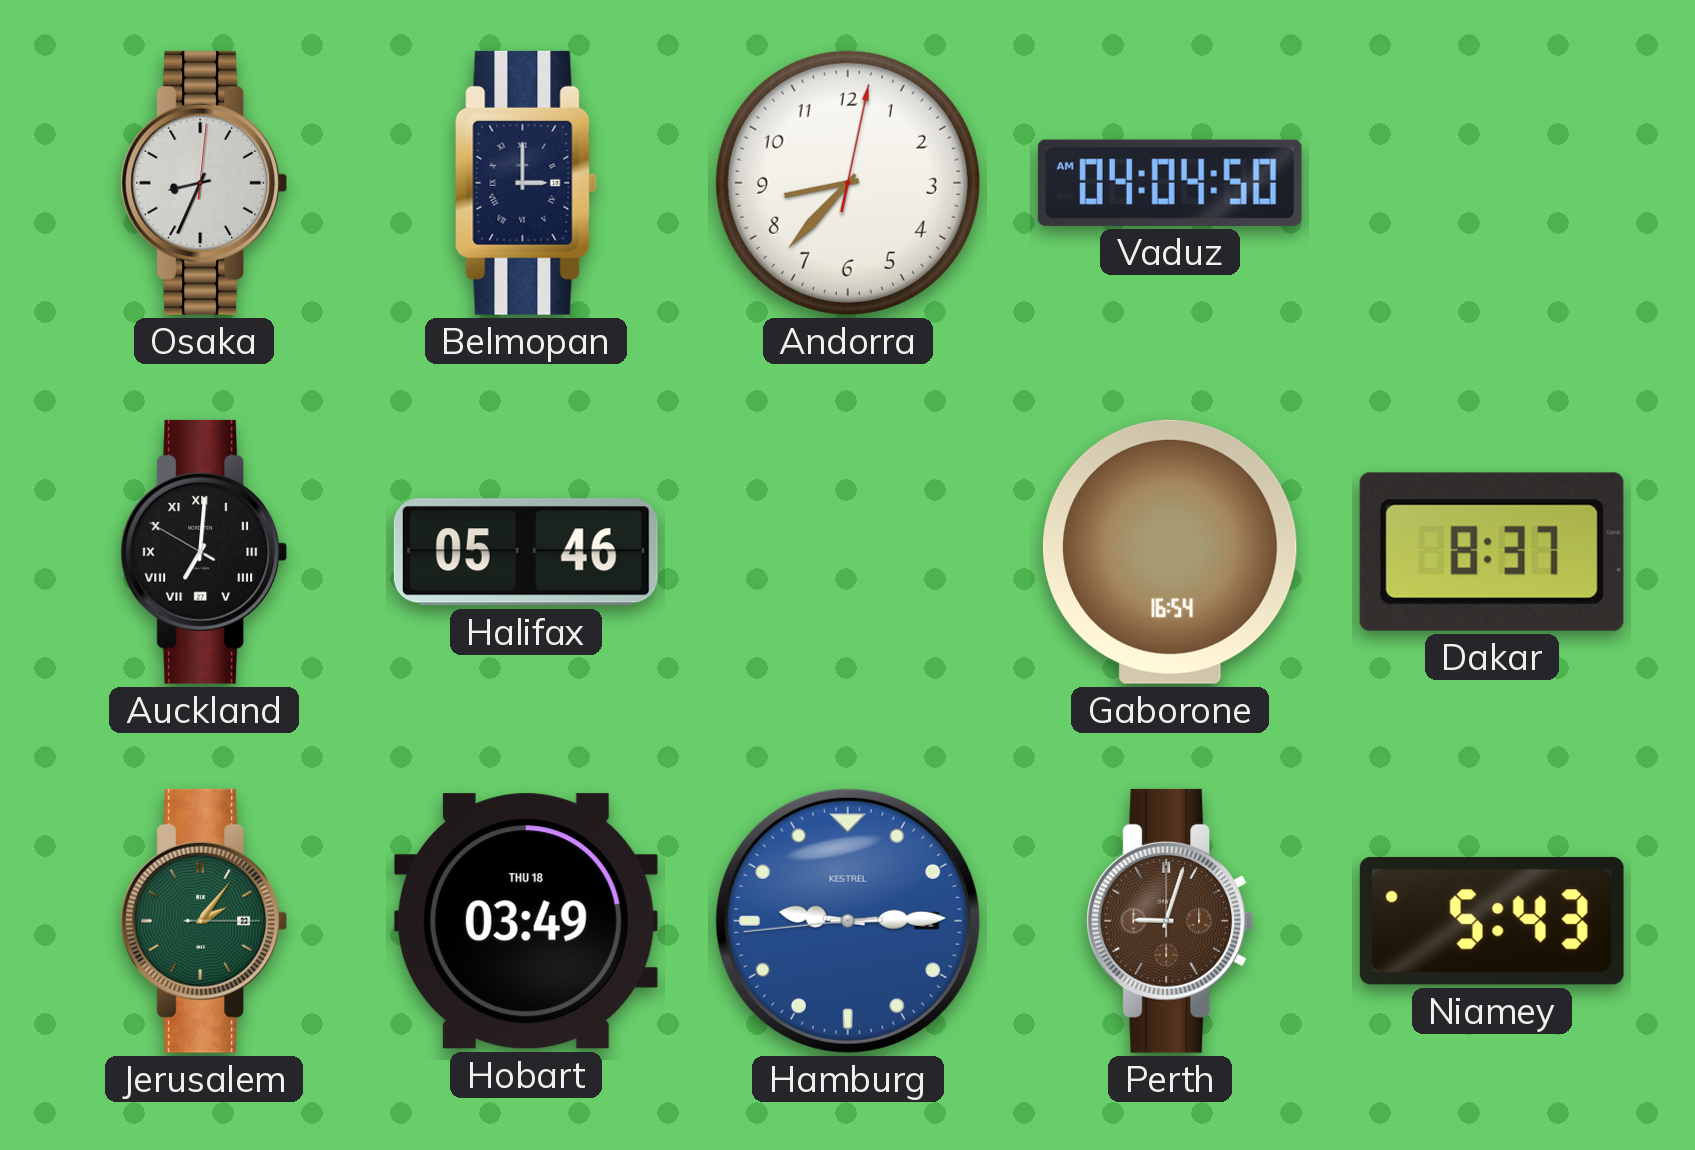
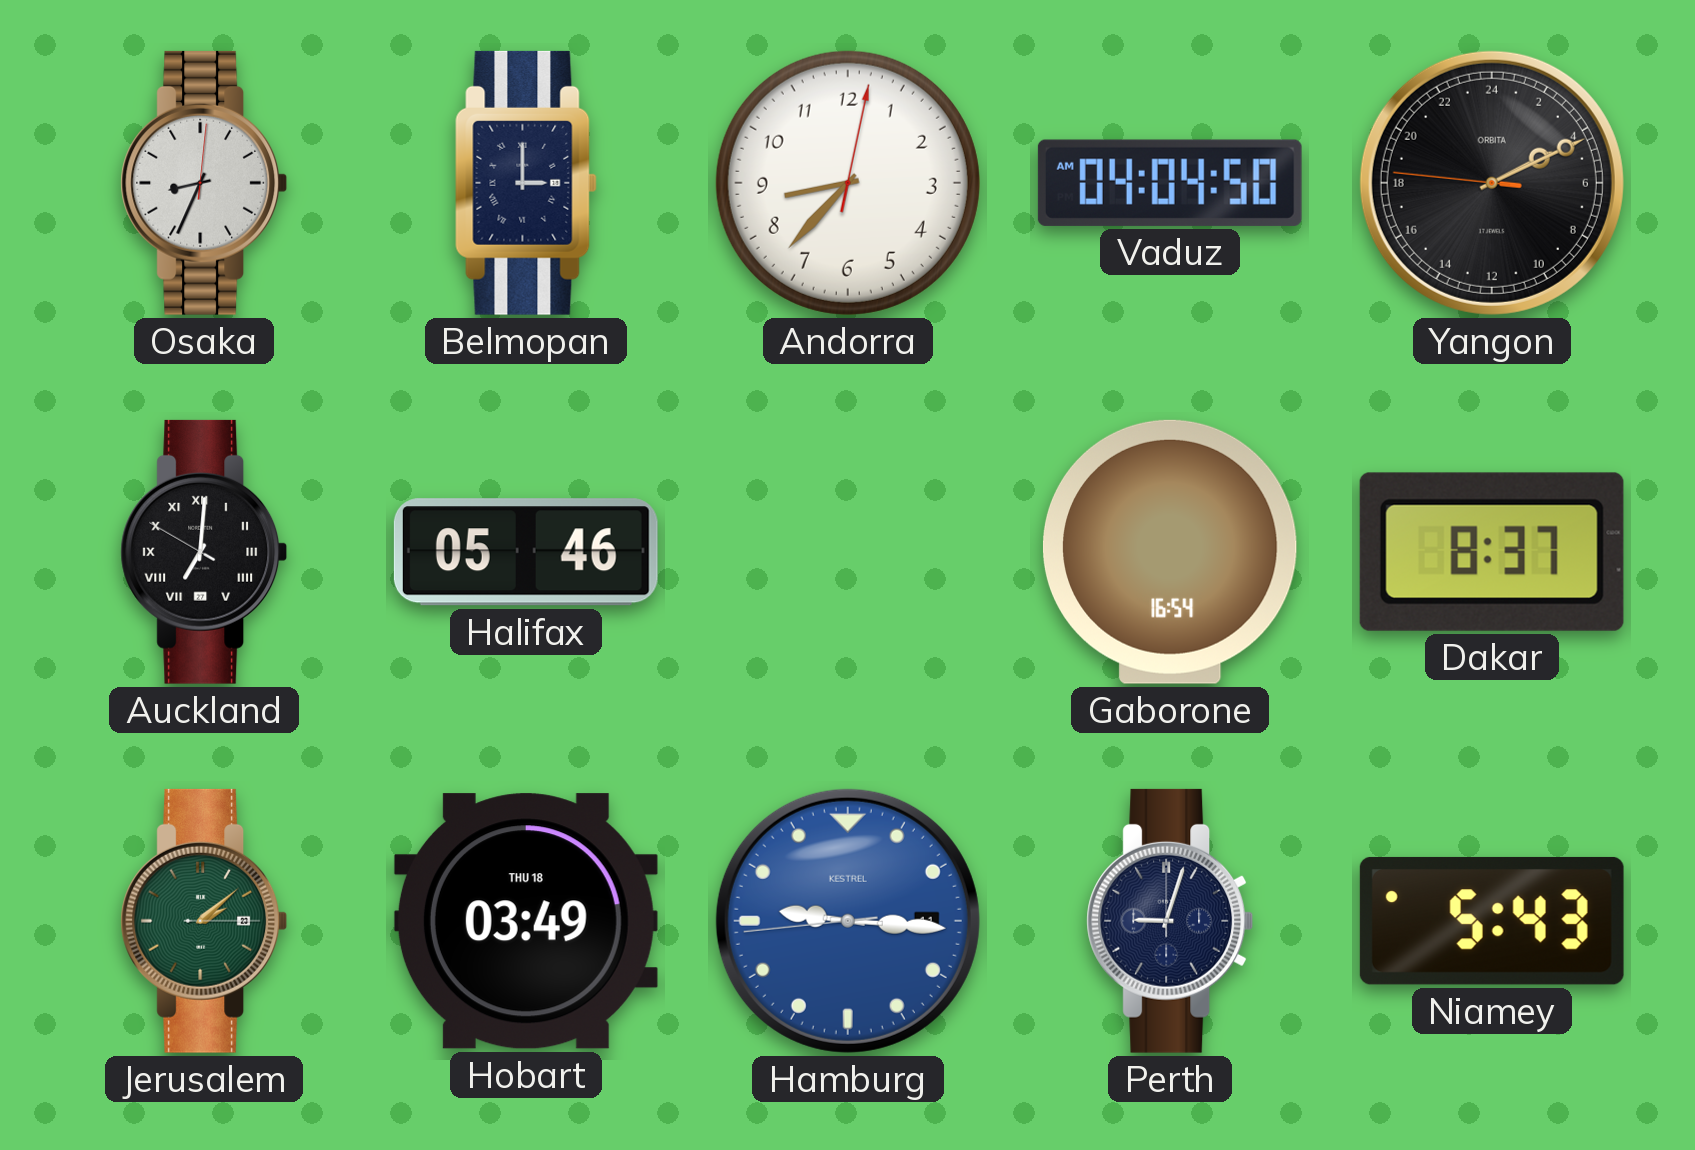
Yangon: none -> 4:10 (1492, 183)
Jerusalem: 2:06 -> 2:08 (204, 921)
Hamburg: 9:14 -> 9:15 (848, 921)
Perth dial: brown -> navy (1170, 921)
